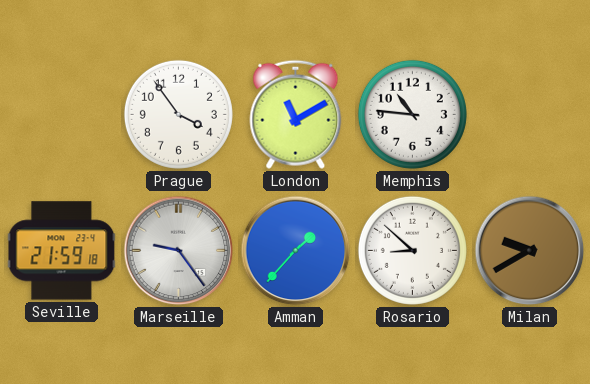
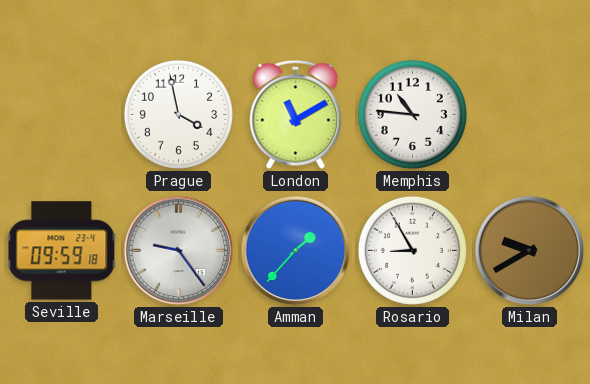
Prague: 3:54 -> 3:58 (178, 114)
Seville: 21:59 -> 09:59 (62, 251)
Rosario: 8:52 -> 8:55 (412, 250)
